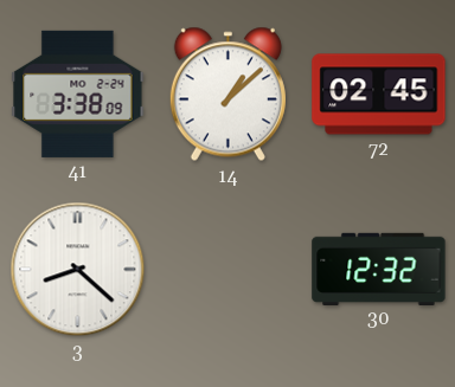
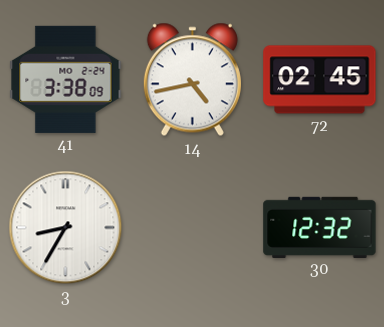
14: 1:08 -> 4:43 (192, 80)
3: 8:22 -> 8:35 (66, 228)
